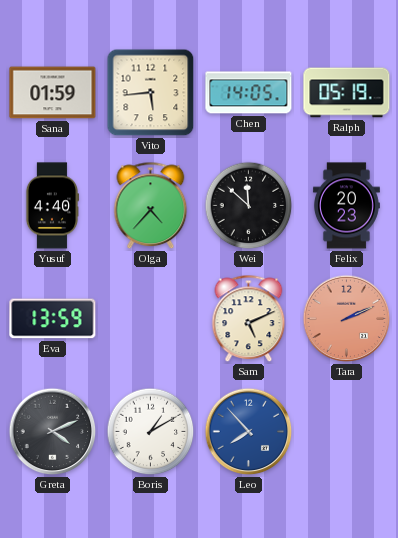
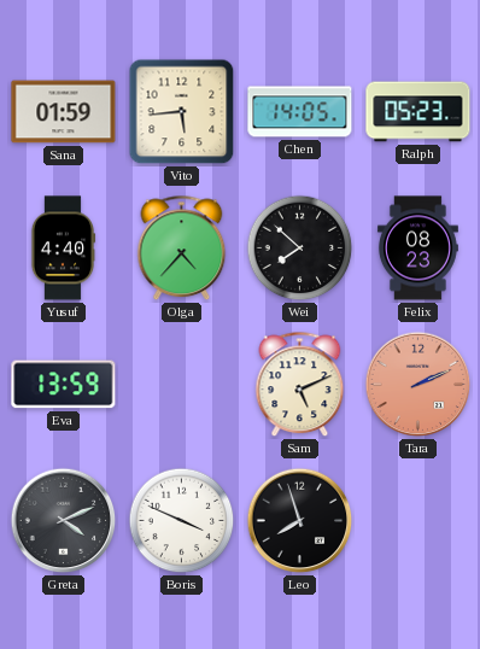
Ralph: 05:19 -> 05:23 (418, 112)
Wei: 11:52 -> 7:52 (300, 249)
Felix: 20:23 -> 08:23 (417, 249)
Boris: 1:10 -> 3:49 (182, 521)
Leo: 7:53 -> 7:57 (300, 521)
Leo dial: blue -> black (300, 521)
